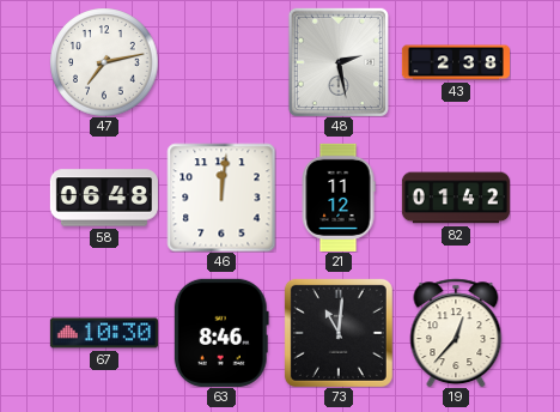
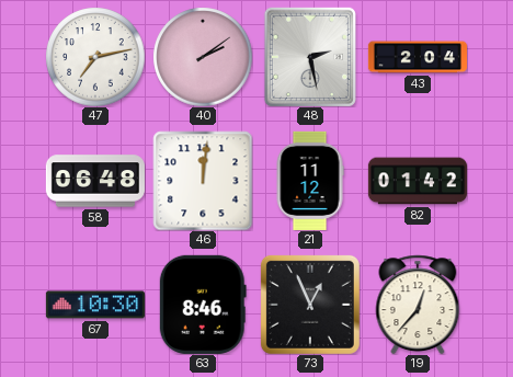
40: none -> 2:09 (203, 57)
43: 2:38 -> 2:04 (418, 57)
73: 11:01 -> 12:56 (310, 305)
